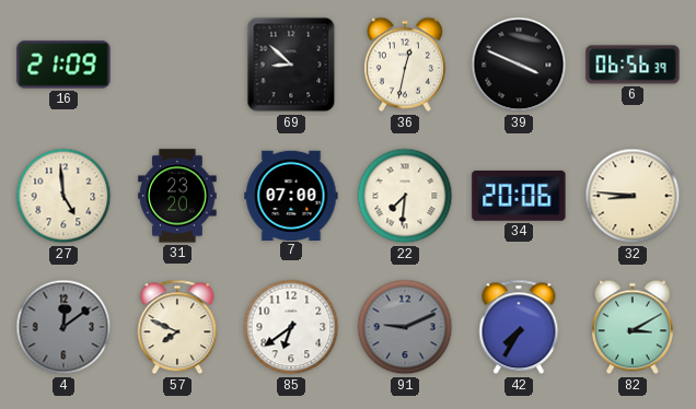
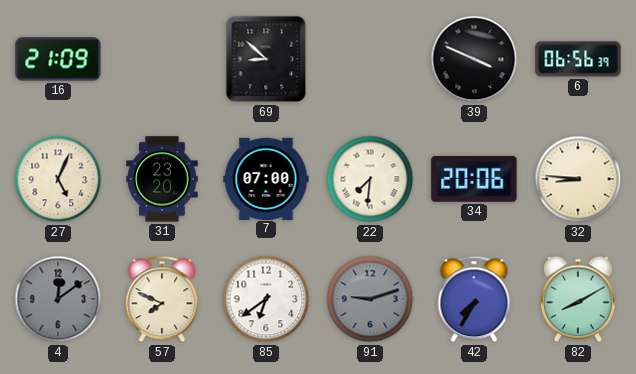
36: 12:32 -> none (405, 65)
27: 4:59 -> 5:04 (58, 179)
91: 9:11 -> 9:12 (370, 299)
82: 3:10 -> 8:10 (578, 299)
